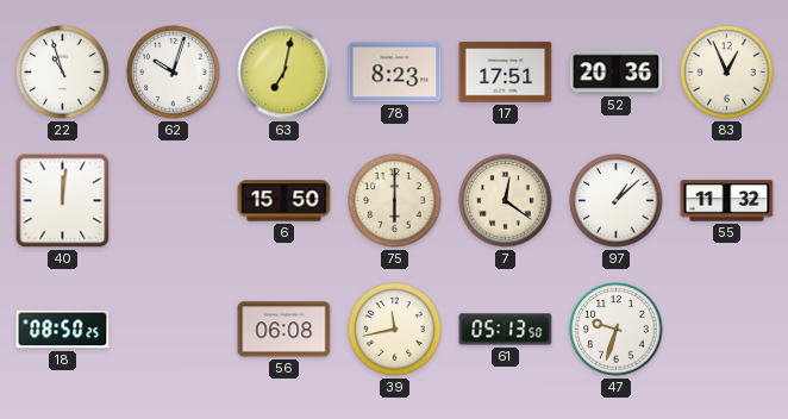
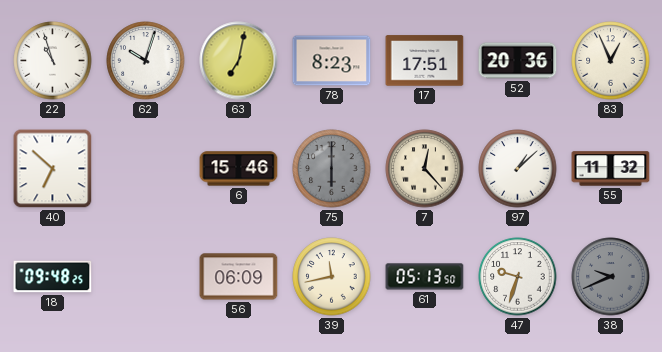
40: 12:01 -> 6:52 (53, 169)
6: 15:50 -> 15:46 (239, 169)
75 dial: cream -> grey (332, 169)
7: 12:21 -> 12:23 (425, 169)
18: 08:50 -> 09:48 (53, 277)
56: 06:08 -> 06:09 (239, 277)
38: none -> 9:41 (611, 277)
